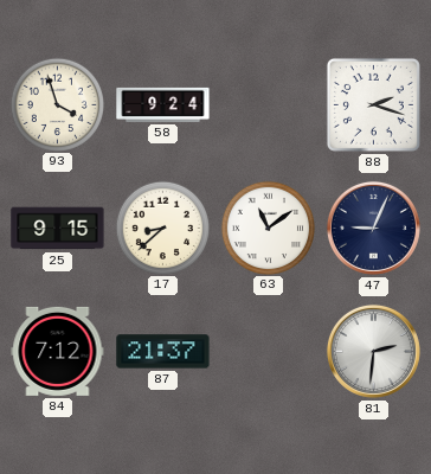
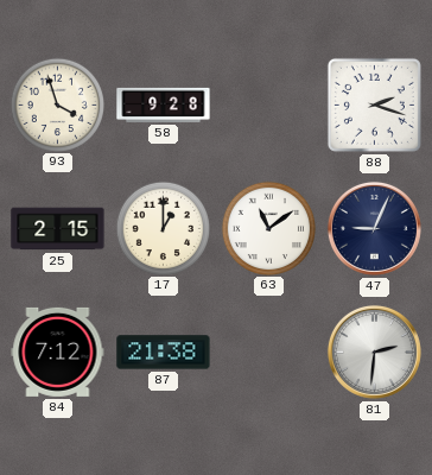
58: 9:24 -> 9:28 (164, 104)
25: 9:15 -> 2:15 (58, 229)
17: 8:38 -> 1:00 (163, 228)
87: 21:37 -> 21:38 (164, 353)
